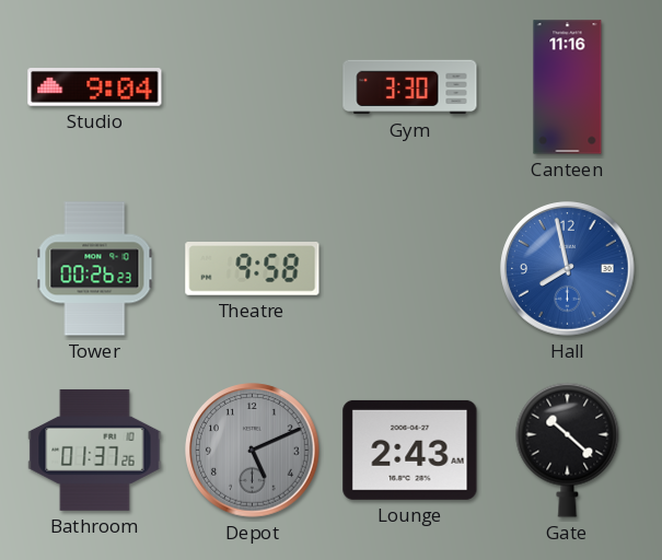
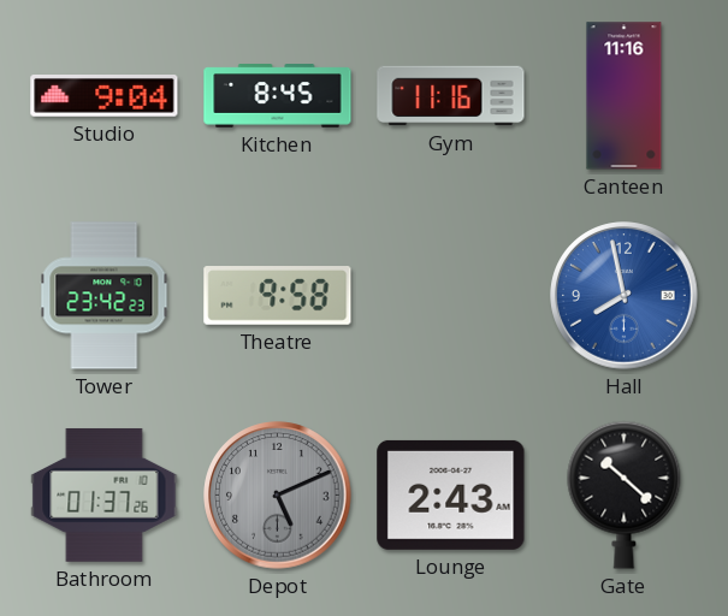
Kitchen: none -> 8:45 (278, 96)
Gym: 3:30 -> 11:16 (451, 96)
Tower: 00:26 -> 23:42 (105, 296)
